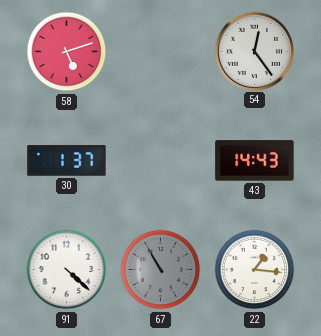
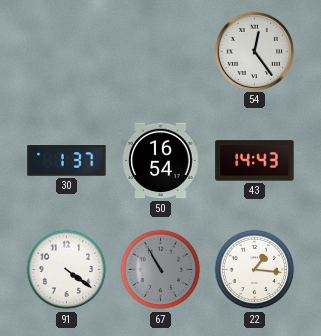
58: 5:12 -> none (67, 52)
50: none -> 16:54 (161, 161)
91: 4:22 -> 4:21 (67, 270)
